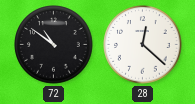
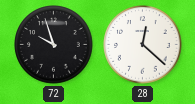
72: 10:51 -> 9:57 (54, 45)
